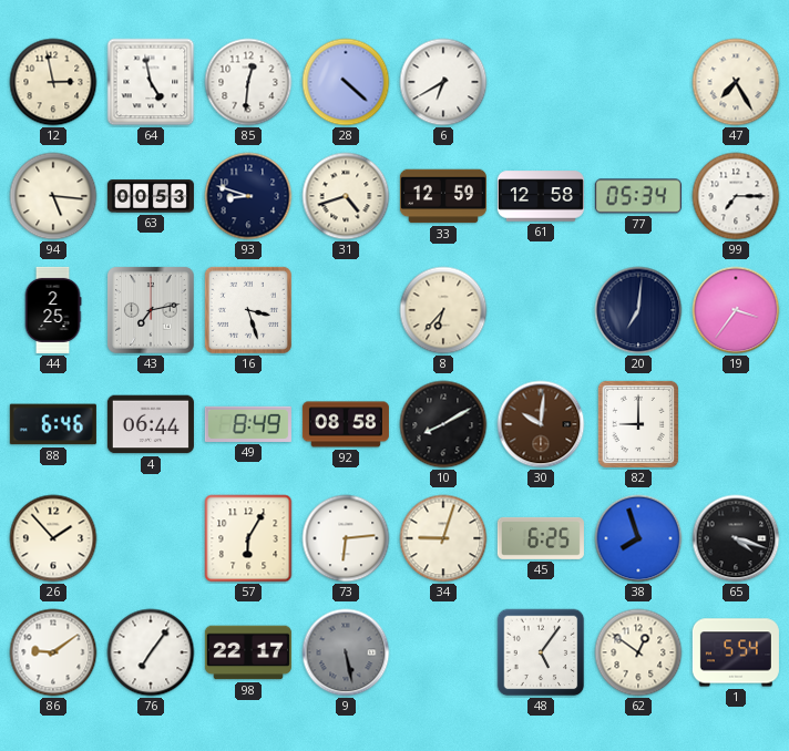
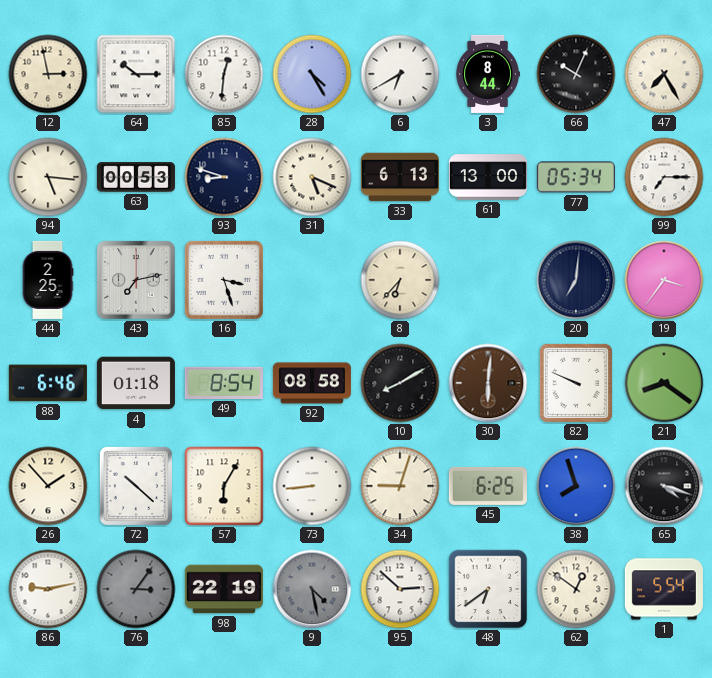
64: 4:58 -> 10:15 (136, 74)
28: 4:22 -> 4:25 (312, 74)
3: none -> 8:44 (487, 74)
66: none -> 10:04 (576, 74)
31: 4:42 -> 5:19 (312, 177)
33: 12:59 -> 6:13 (400, 177)
61: 12:58 -> 13:00 (488, 177)
4: 06:44 -> 01:18 (136, 383)
49: 8:49 -> 8:54 (224, 383)
30: 10:01 -> 6:01 (488, 383)
82: 9:00 -> 9:49 (576, 383)
21: none -> 8:21 (664, 383)
72: none -> 10:22 (136, 486)
73: 6:14 -> 8:44 (312, 486)
86: 9:09 -> 9:13 (48, 589)
76: 7:06 -> 3:06 (136, 589)
76 dial: white -> grey (136, 589)
98: 22:17 -> 22:19 (224, 589)
9: 5:28 -> 4:28 (312, 589)
95: none -> 2:52 (400, 589)
48: 5:06 -> 6:39 (488, 589)
